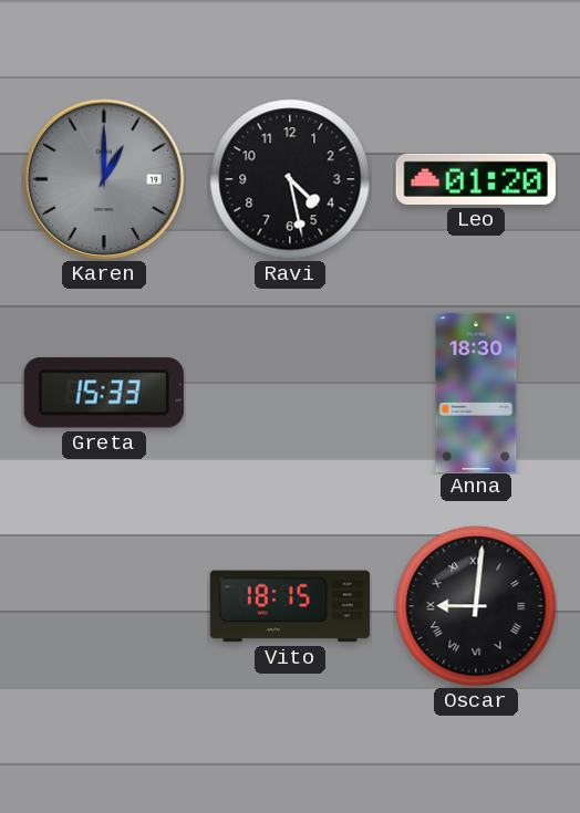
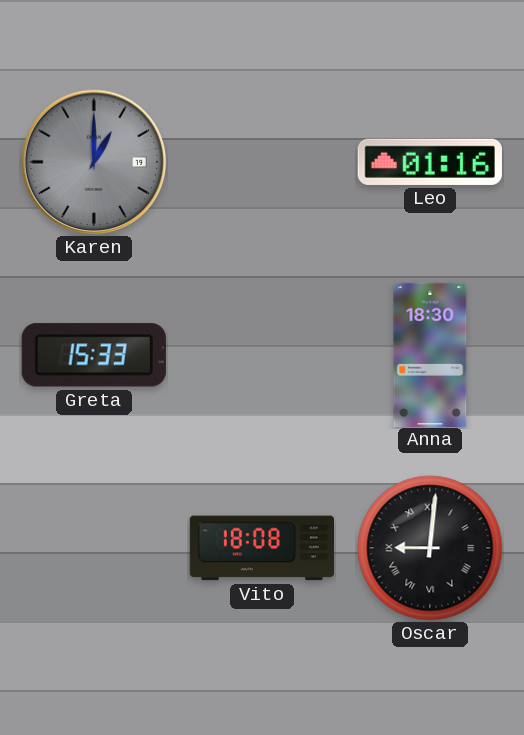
Ravi: 4:28 -> none (290, 179)
Leo: 01:20 -> 01:16 (430, 162)
Vito: 18:15 -> 18:08 (261, 548)
